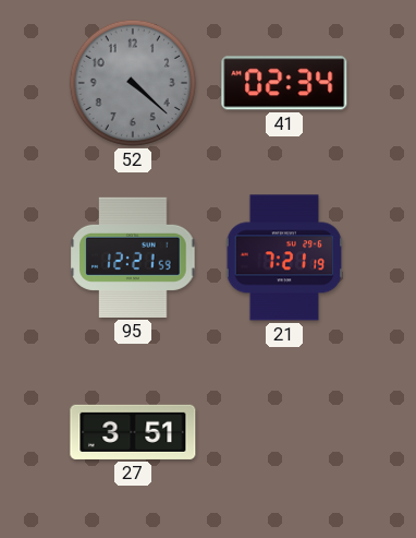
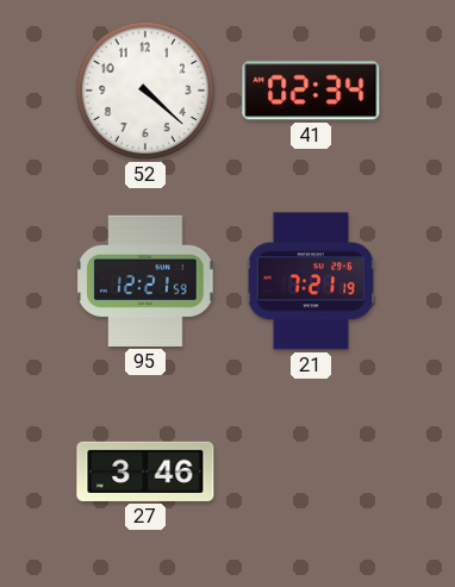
52 dial: grey -> white (145, 90)
27: 3:51 -> 3:46 (145, 472)
